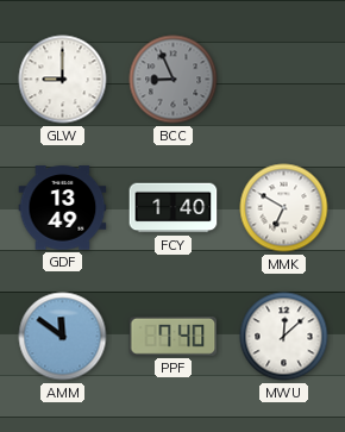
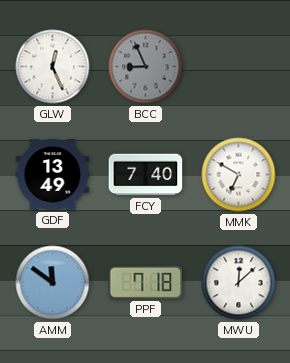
GLW: 9:00 -> 12:26 (53, 67)
FCY: 1:40 -> 7:40 (146, 175)
PPF: 7:40 -> 7:18 (146, 282)
